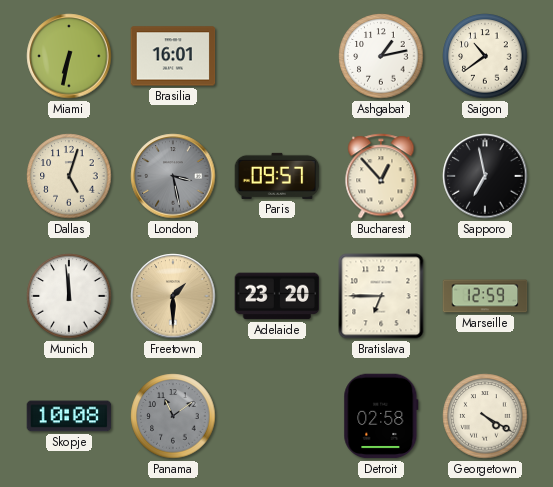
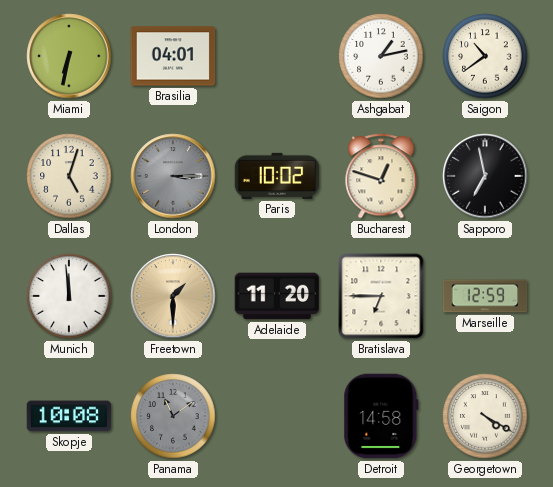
Brasilia: 16:01 -> 04:01 (173, 56)
London: 3:28 -> 3:15 (173, 176)
Paris: 09:57 -> 10:02 (277, 176)
Bucharest: 12:53 -> 12:48 (381, 176)
Adelaide: 23:20 -> 11:20 (277, 296)
Detroit: 02:58 -> 14:58 (381, 416)
